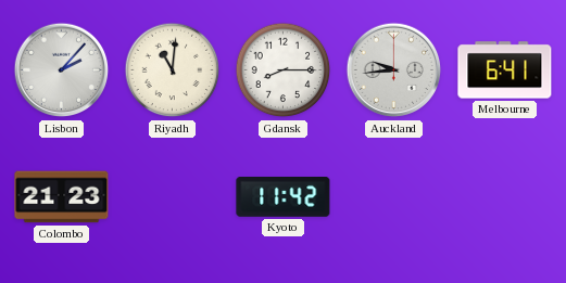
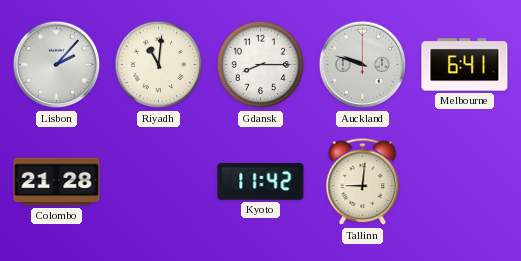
Auckland: 9:44 -> 9:48 (363, 65)
Colombo: 21:23 -> 21:28 (57, 182)
Tallinn: none -> 9:01 (363, 182)
